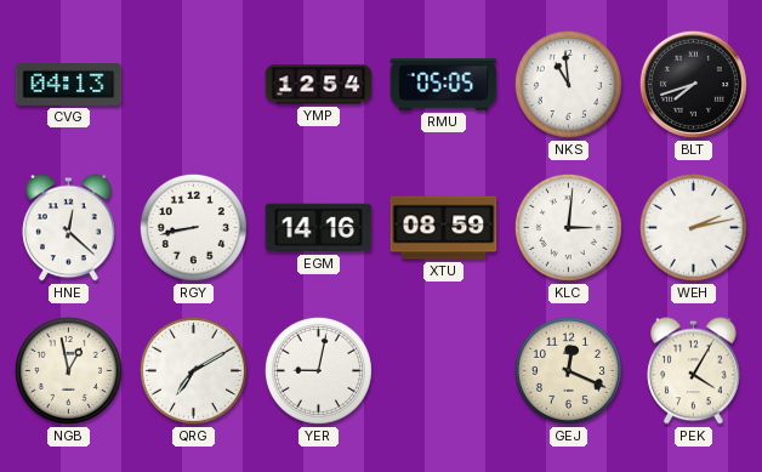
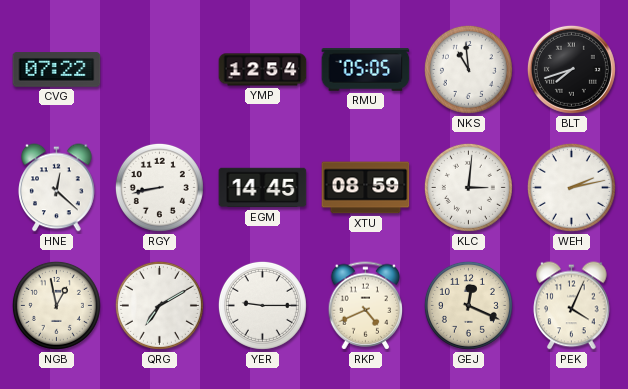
CVG: 04:13 -> 07:22 (57, 70)
EGM: 14:16 -> 14:45 (263, 188)
YER: 9:02 -> 9:15 (262, 305)
RKP: none -> 4:41 (366, 306)
PEK: 4:05 -> 4:04 (572, 306)
